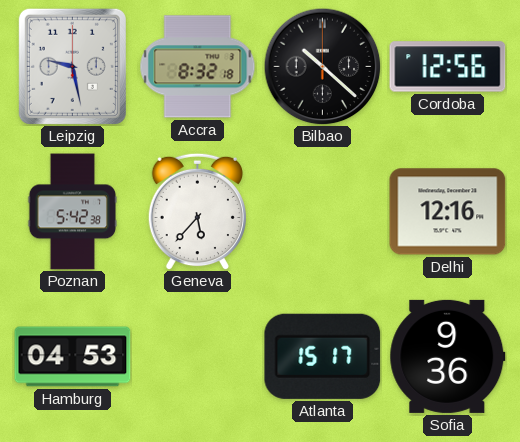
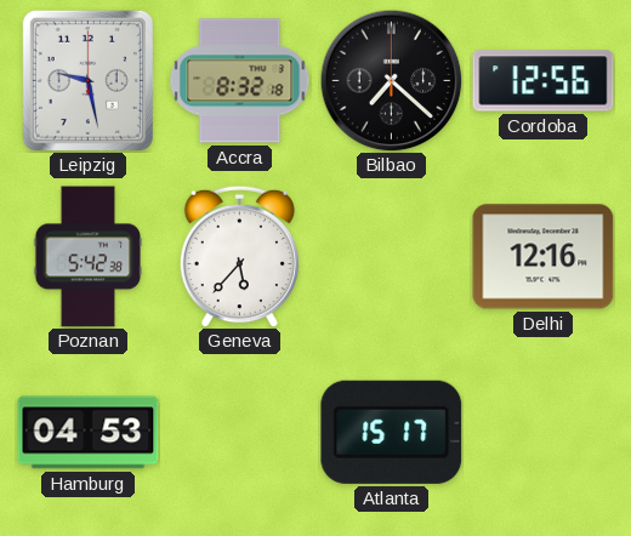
Bilbao: 10:22 -> 7:22 (391, 80)
Sofia: 9:36 -> none (448, 356)
